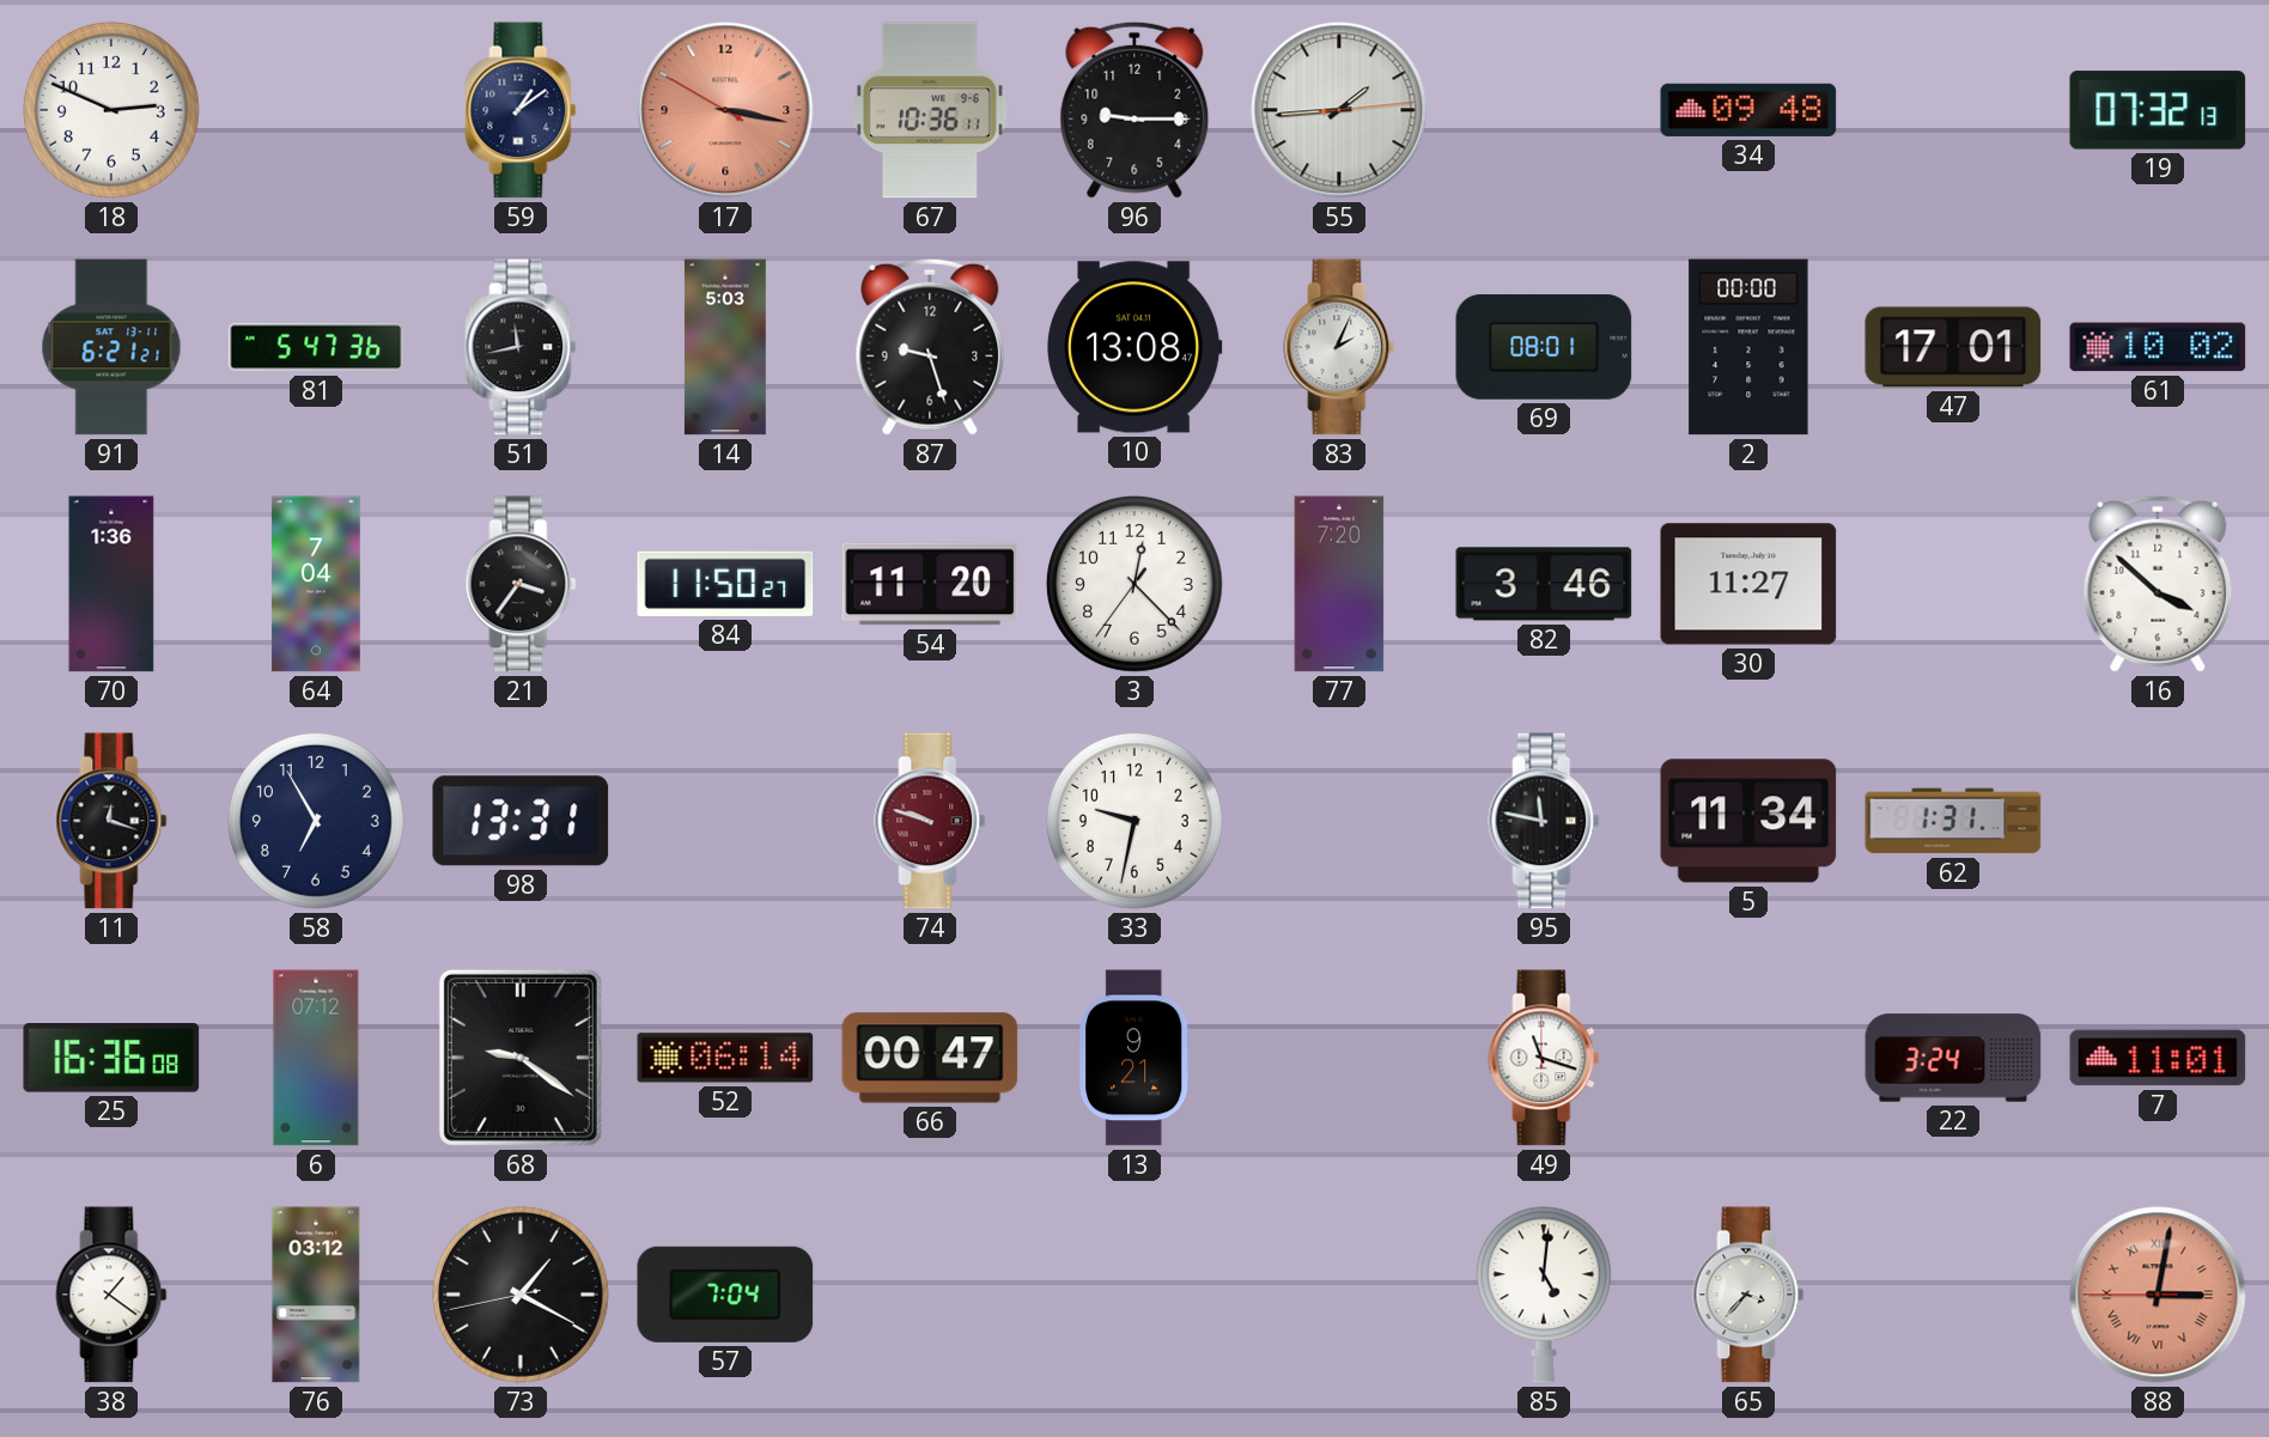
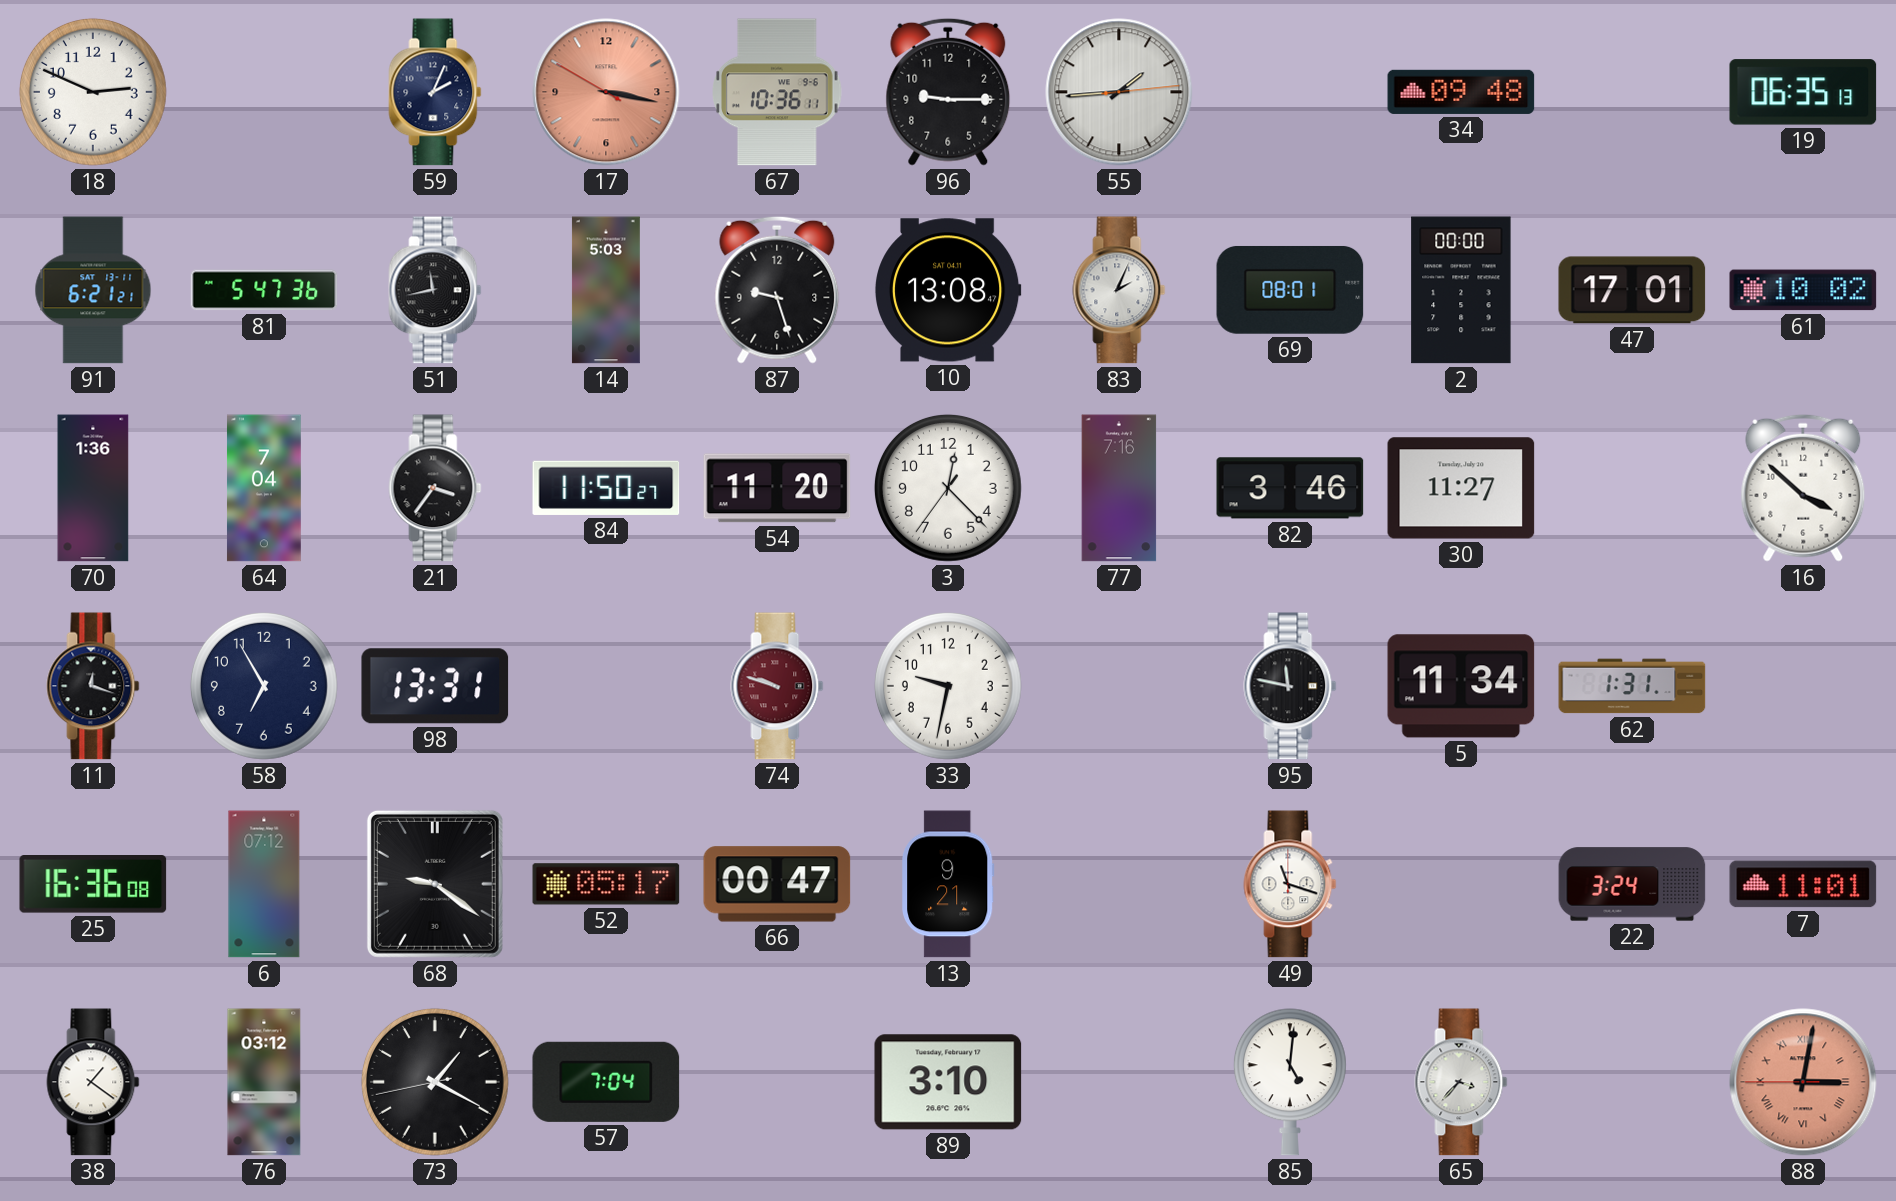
59: 1:09 -> 2:04 (435, 92)
19: 07:32 -> 06:35 (1803, 92)
77: 7:20 -> 7:16 (1119, 488)
52: 06:14 -> 05:17 (606, 884)
89: none -> 3:10 (948, 1082)
